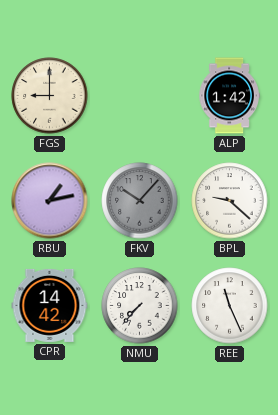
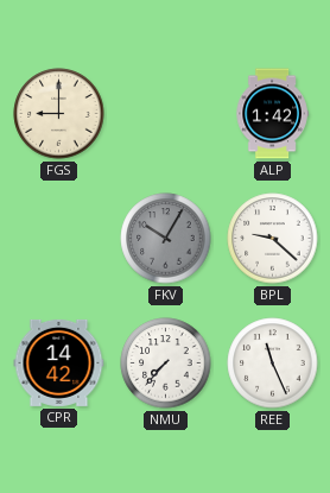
RBU: 1:13 -> none (50, 201)
FKV: 10:07 -> 10:05 (166, 239)
